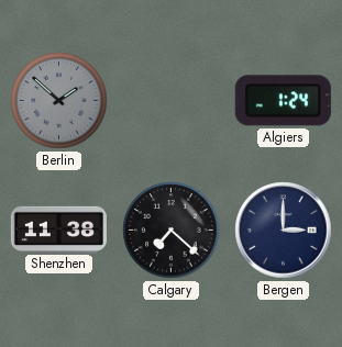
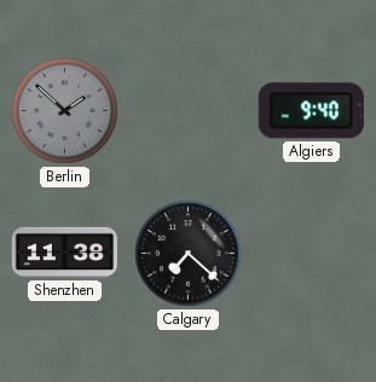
Algiers: 1:24 -> 9:40 (311, 111)
Bergen: 3:00 -> none (284, 231)
